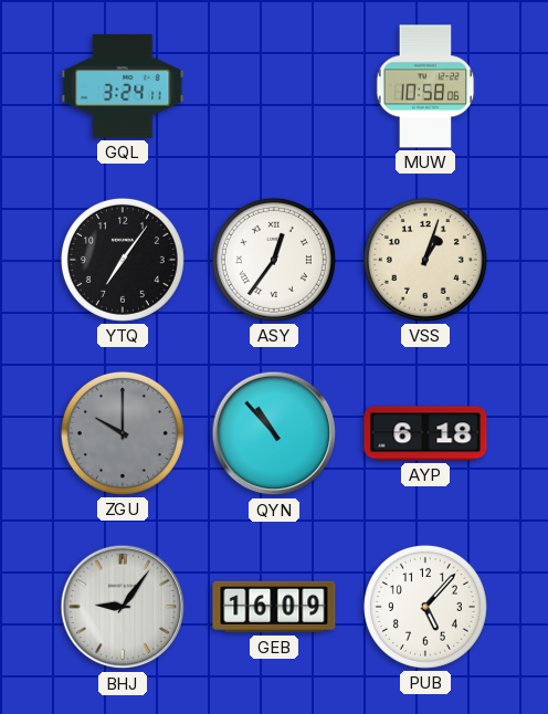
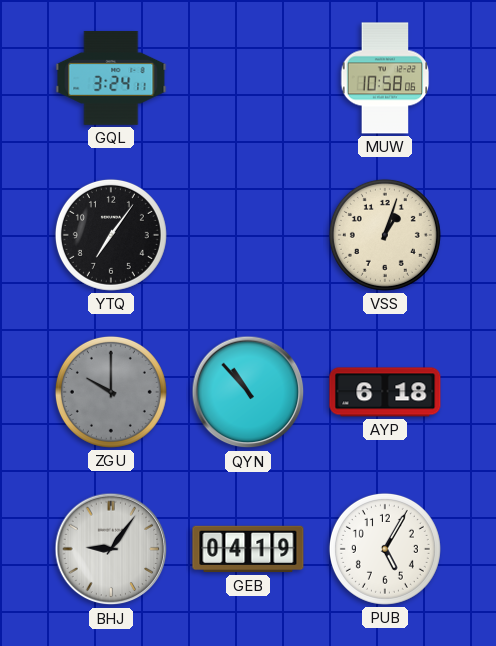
ASY: 12:36 -> none (274, 260)
GEB: 16:09 -> 04:19 (248, 549)
PUB: 5:07 -> 5:05 (385, 549)
